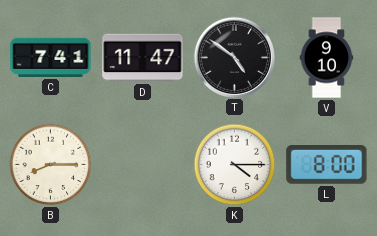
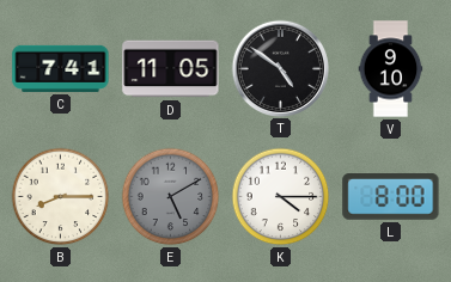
D: 11:47 -> 11:05 (171, 69)
E: none -> 5:10 (171, 197)
